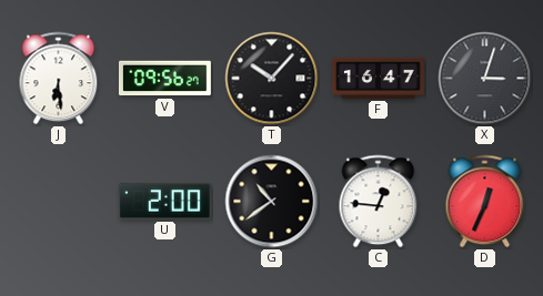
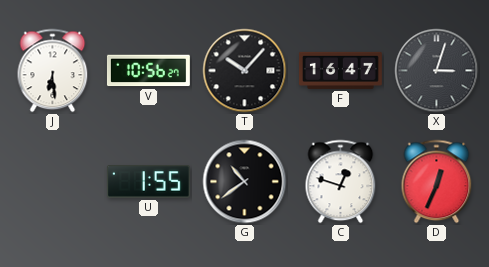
V: 09:56 -> 10:56 (148, 71)
U: 2:00 -> 1:55 (148, 182)
C: 12:46 -> 12:48 (341, 182)
